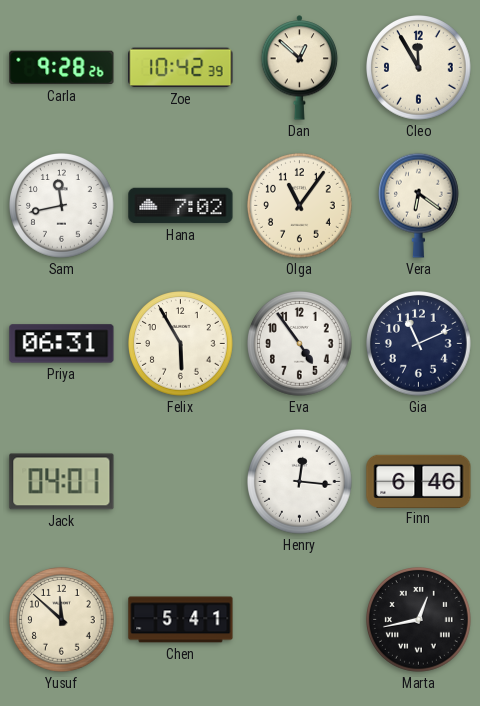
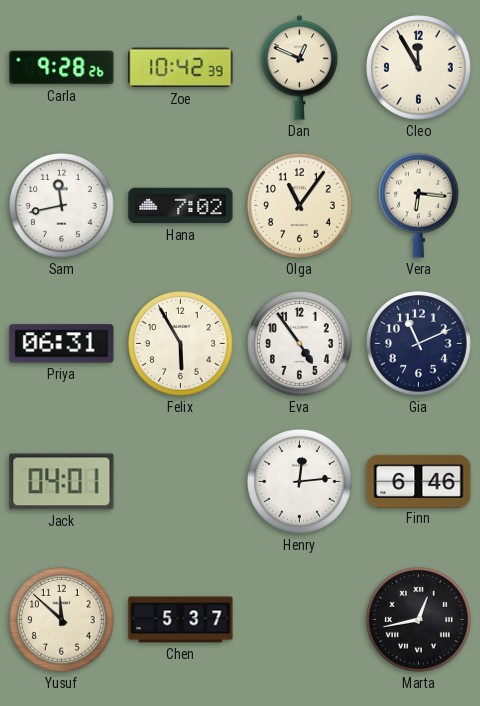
Dan: 12:52 -> 12:49 (300, 68)
Vera: 6:21 -> 6:16 (419, 205)
Henry: 12:16 -> 12:14 (300, 482)
Chen: 5:41 -> 5:37 (181, 620)
